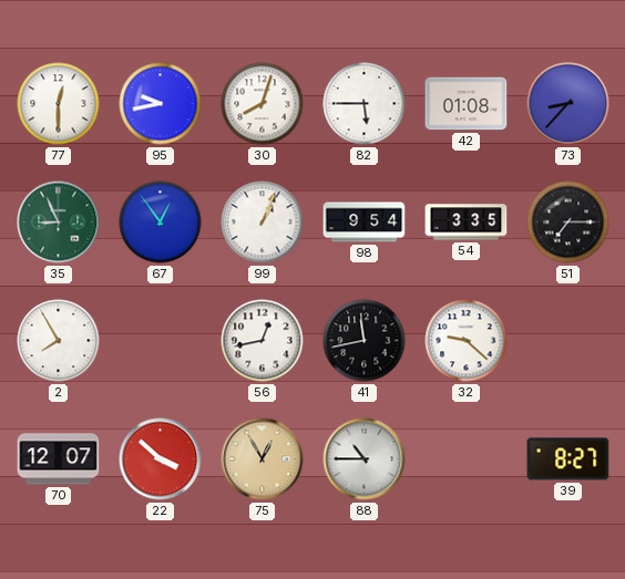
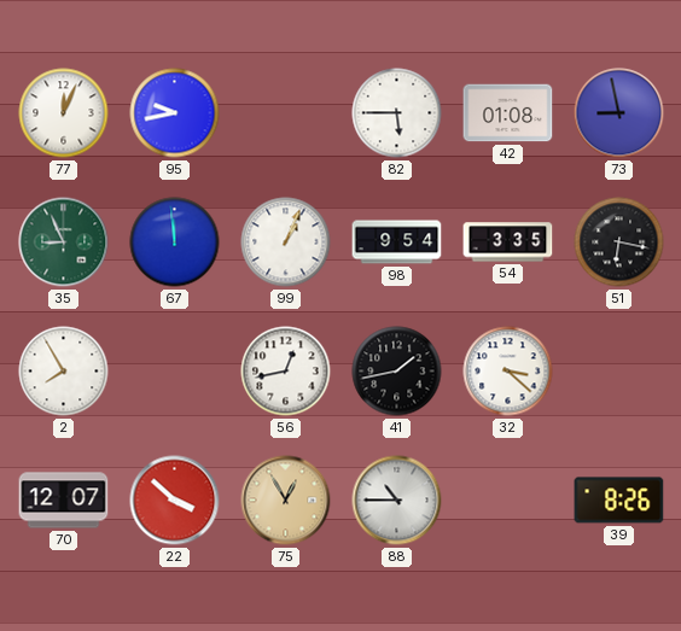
77: 12:30 -> 12:04 (64, 113)
30: 8:03 -> none (263, 104)
73: 8:37 -> 8:58 (619, 113)
67: 12:54 -> 11:59 (175, 243)
51: 7:15 -> 6:17 (619, 243)
41: 11:43 -> 1:43 (397, 372)
32: 9:22 -> 3:22 (508, 372)
39: 8:27 -> 8:26 (619, 501)
